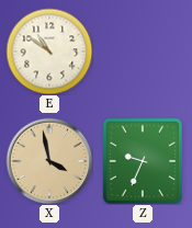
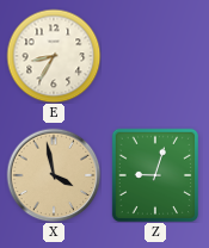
E: 10:51 -> 8:35 (54, 56)
Z: 9:34 -> 9:03 (154, 174)
